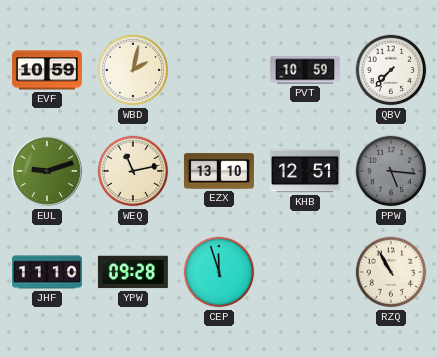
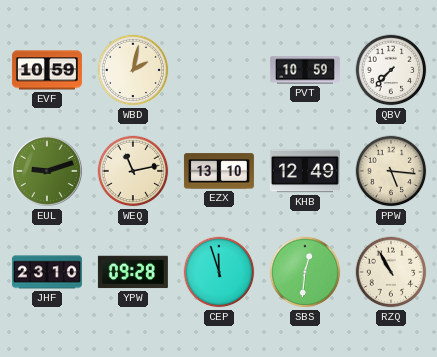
KHB: 12:51 -> 12:49 (305, 171)
PPW dial: grey -> cream (391, 171)
JHF: 11:10 -> 23:10 (47, 272)
SBS: none -> 12:31 (305, 272)
